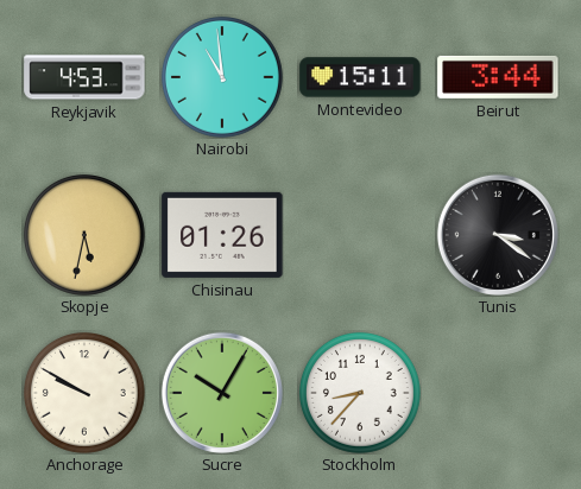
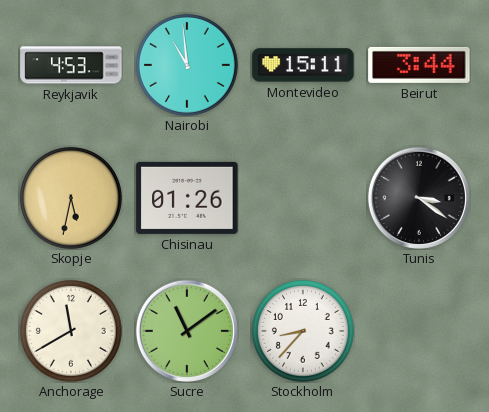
Anchorage: 9:50 -> 11:40 (71, 331)
Sucre: 10:05 -> 11:09 (187, 331)
